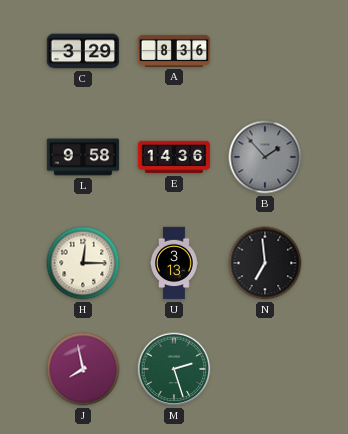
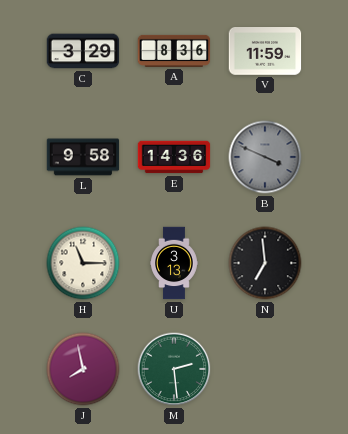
V: none -> 11:59 (265, 51)
B: 1:53 -> 3:49 (265, 157)
H: 12:15 -> 11:15 (83, 263)
M: 2:27 -> 2:29 (174, 369)
